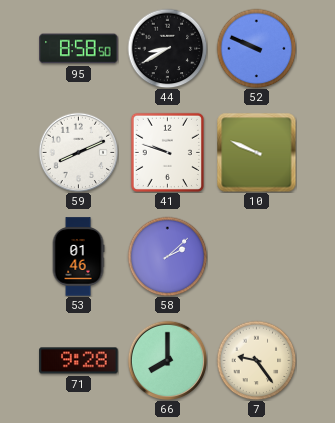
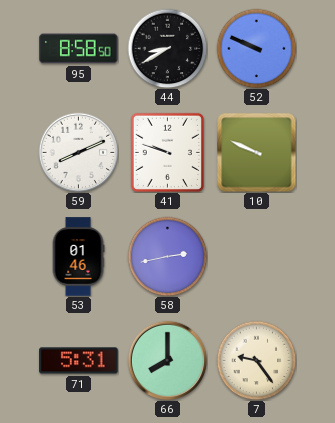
58: 2:08 -> 2:43 (167, 256)
71: 9:28 -> 5:31 (79, 361)
